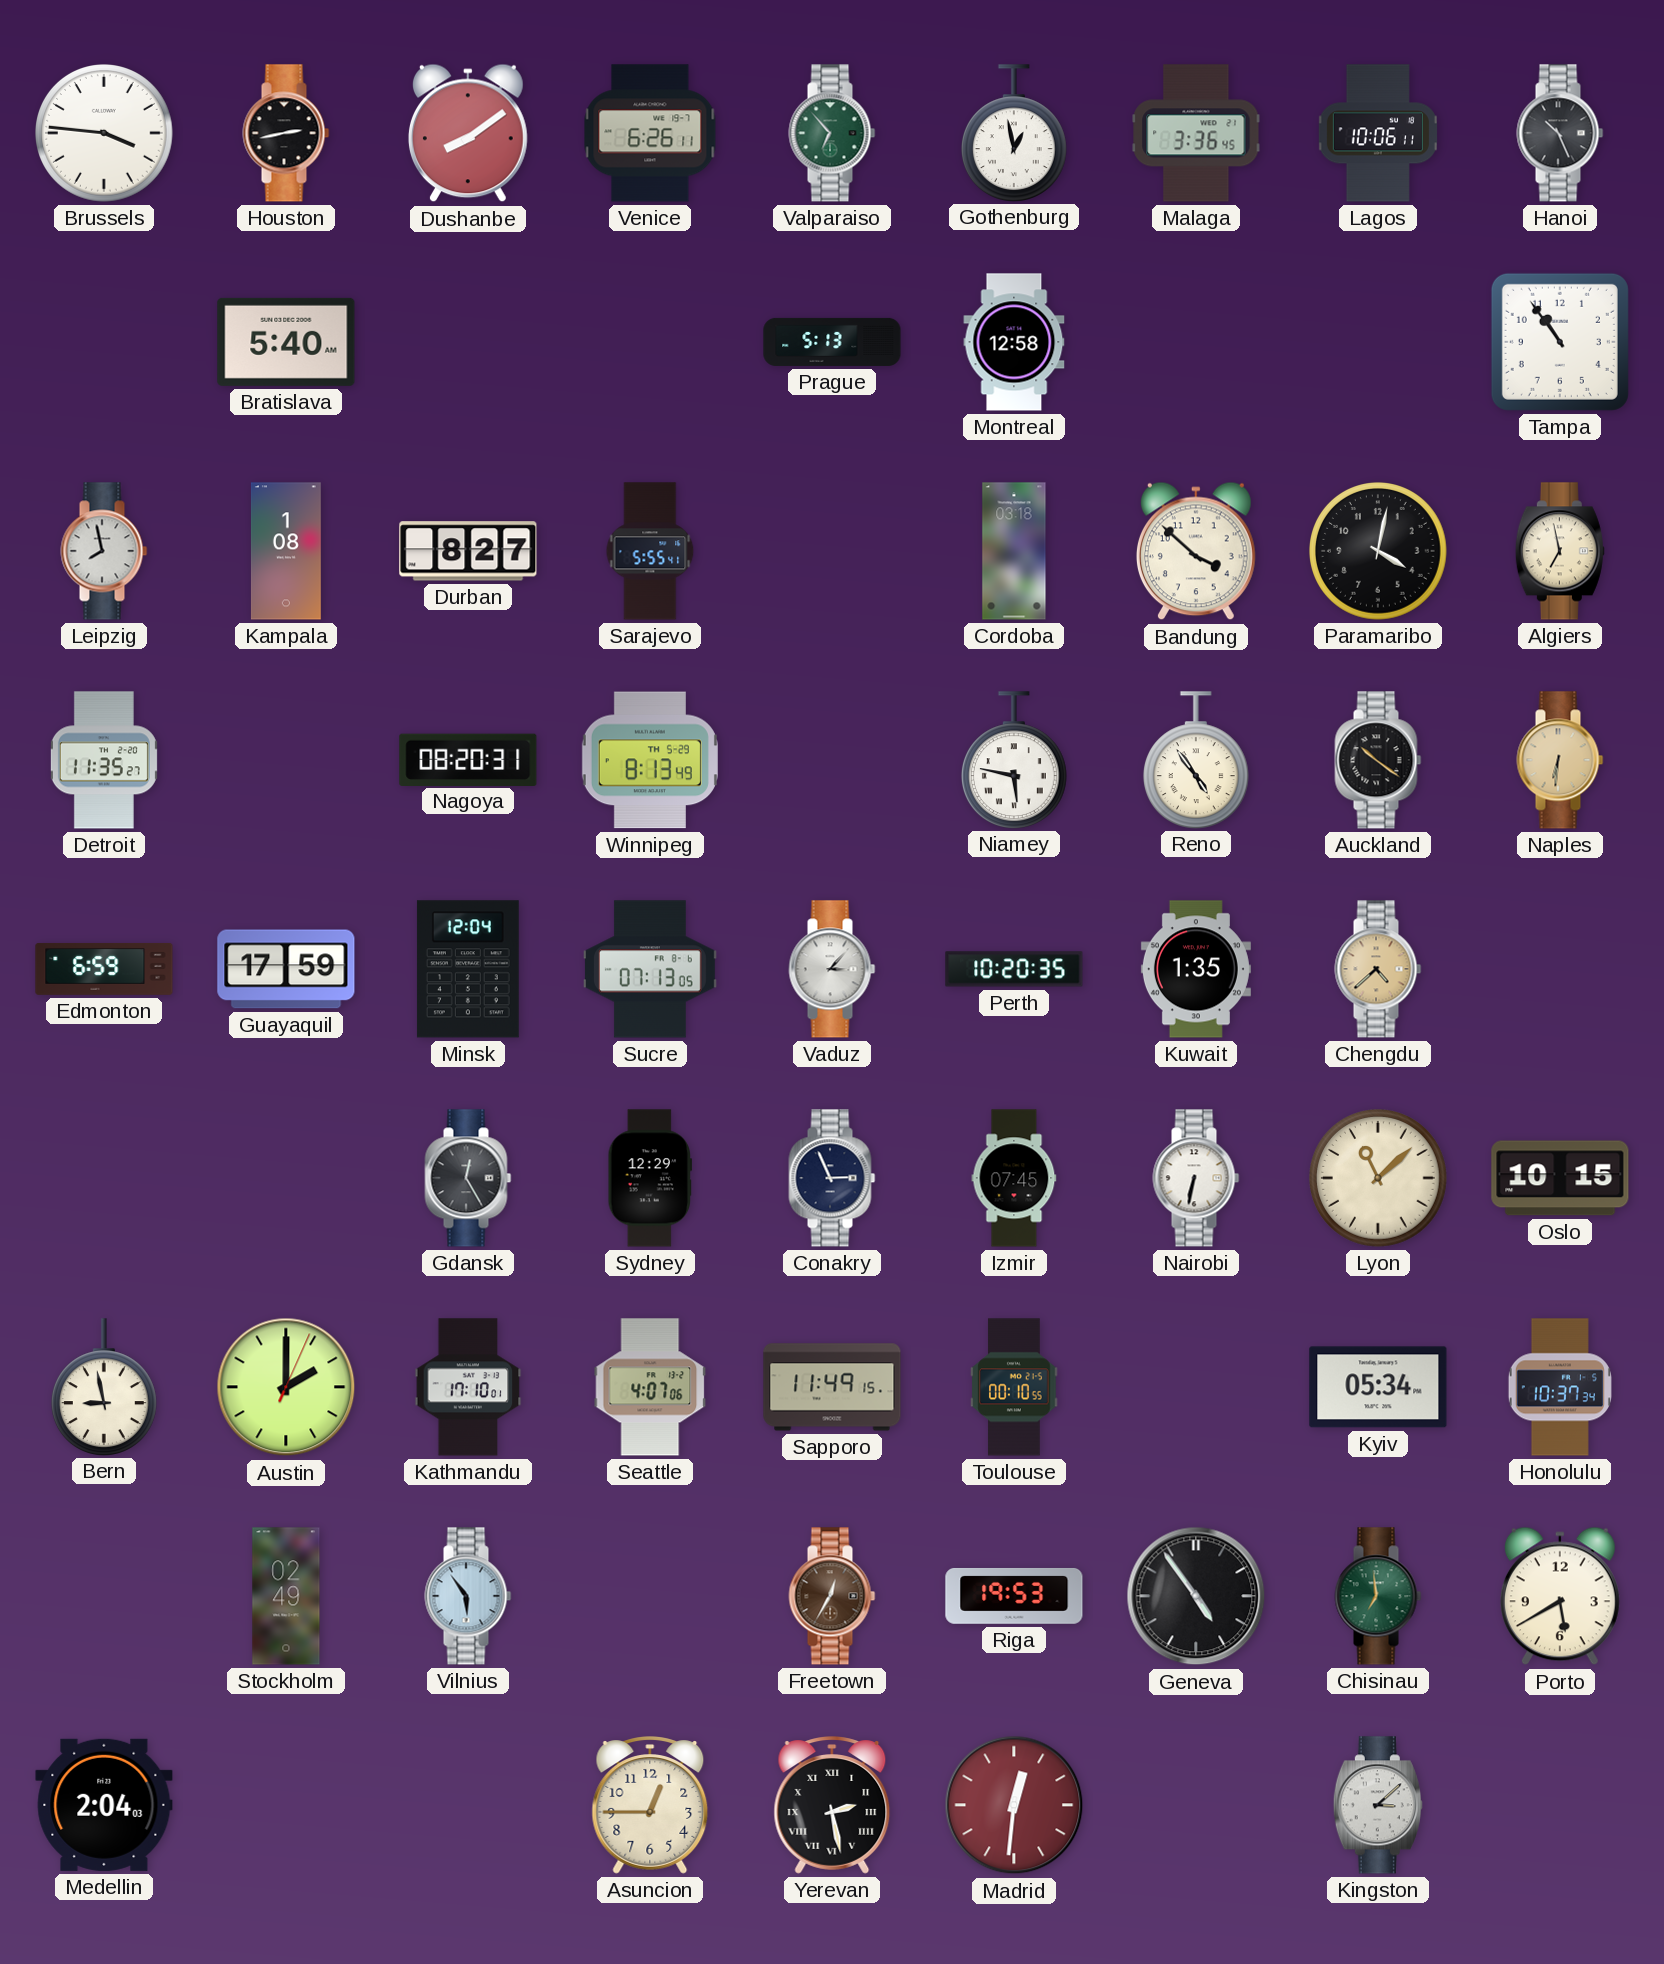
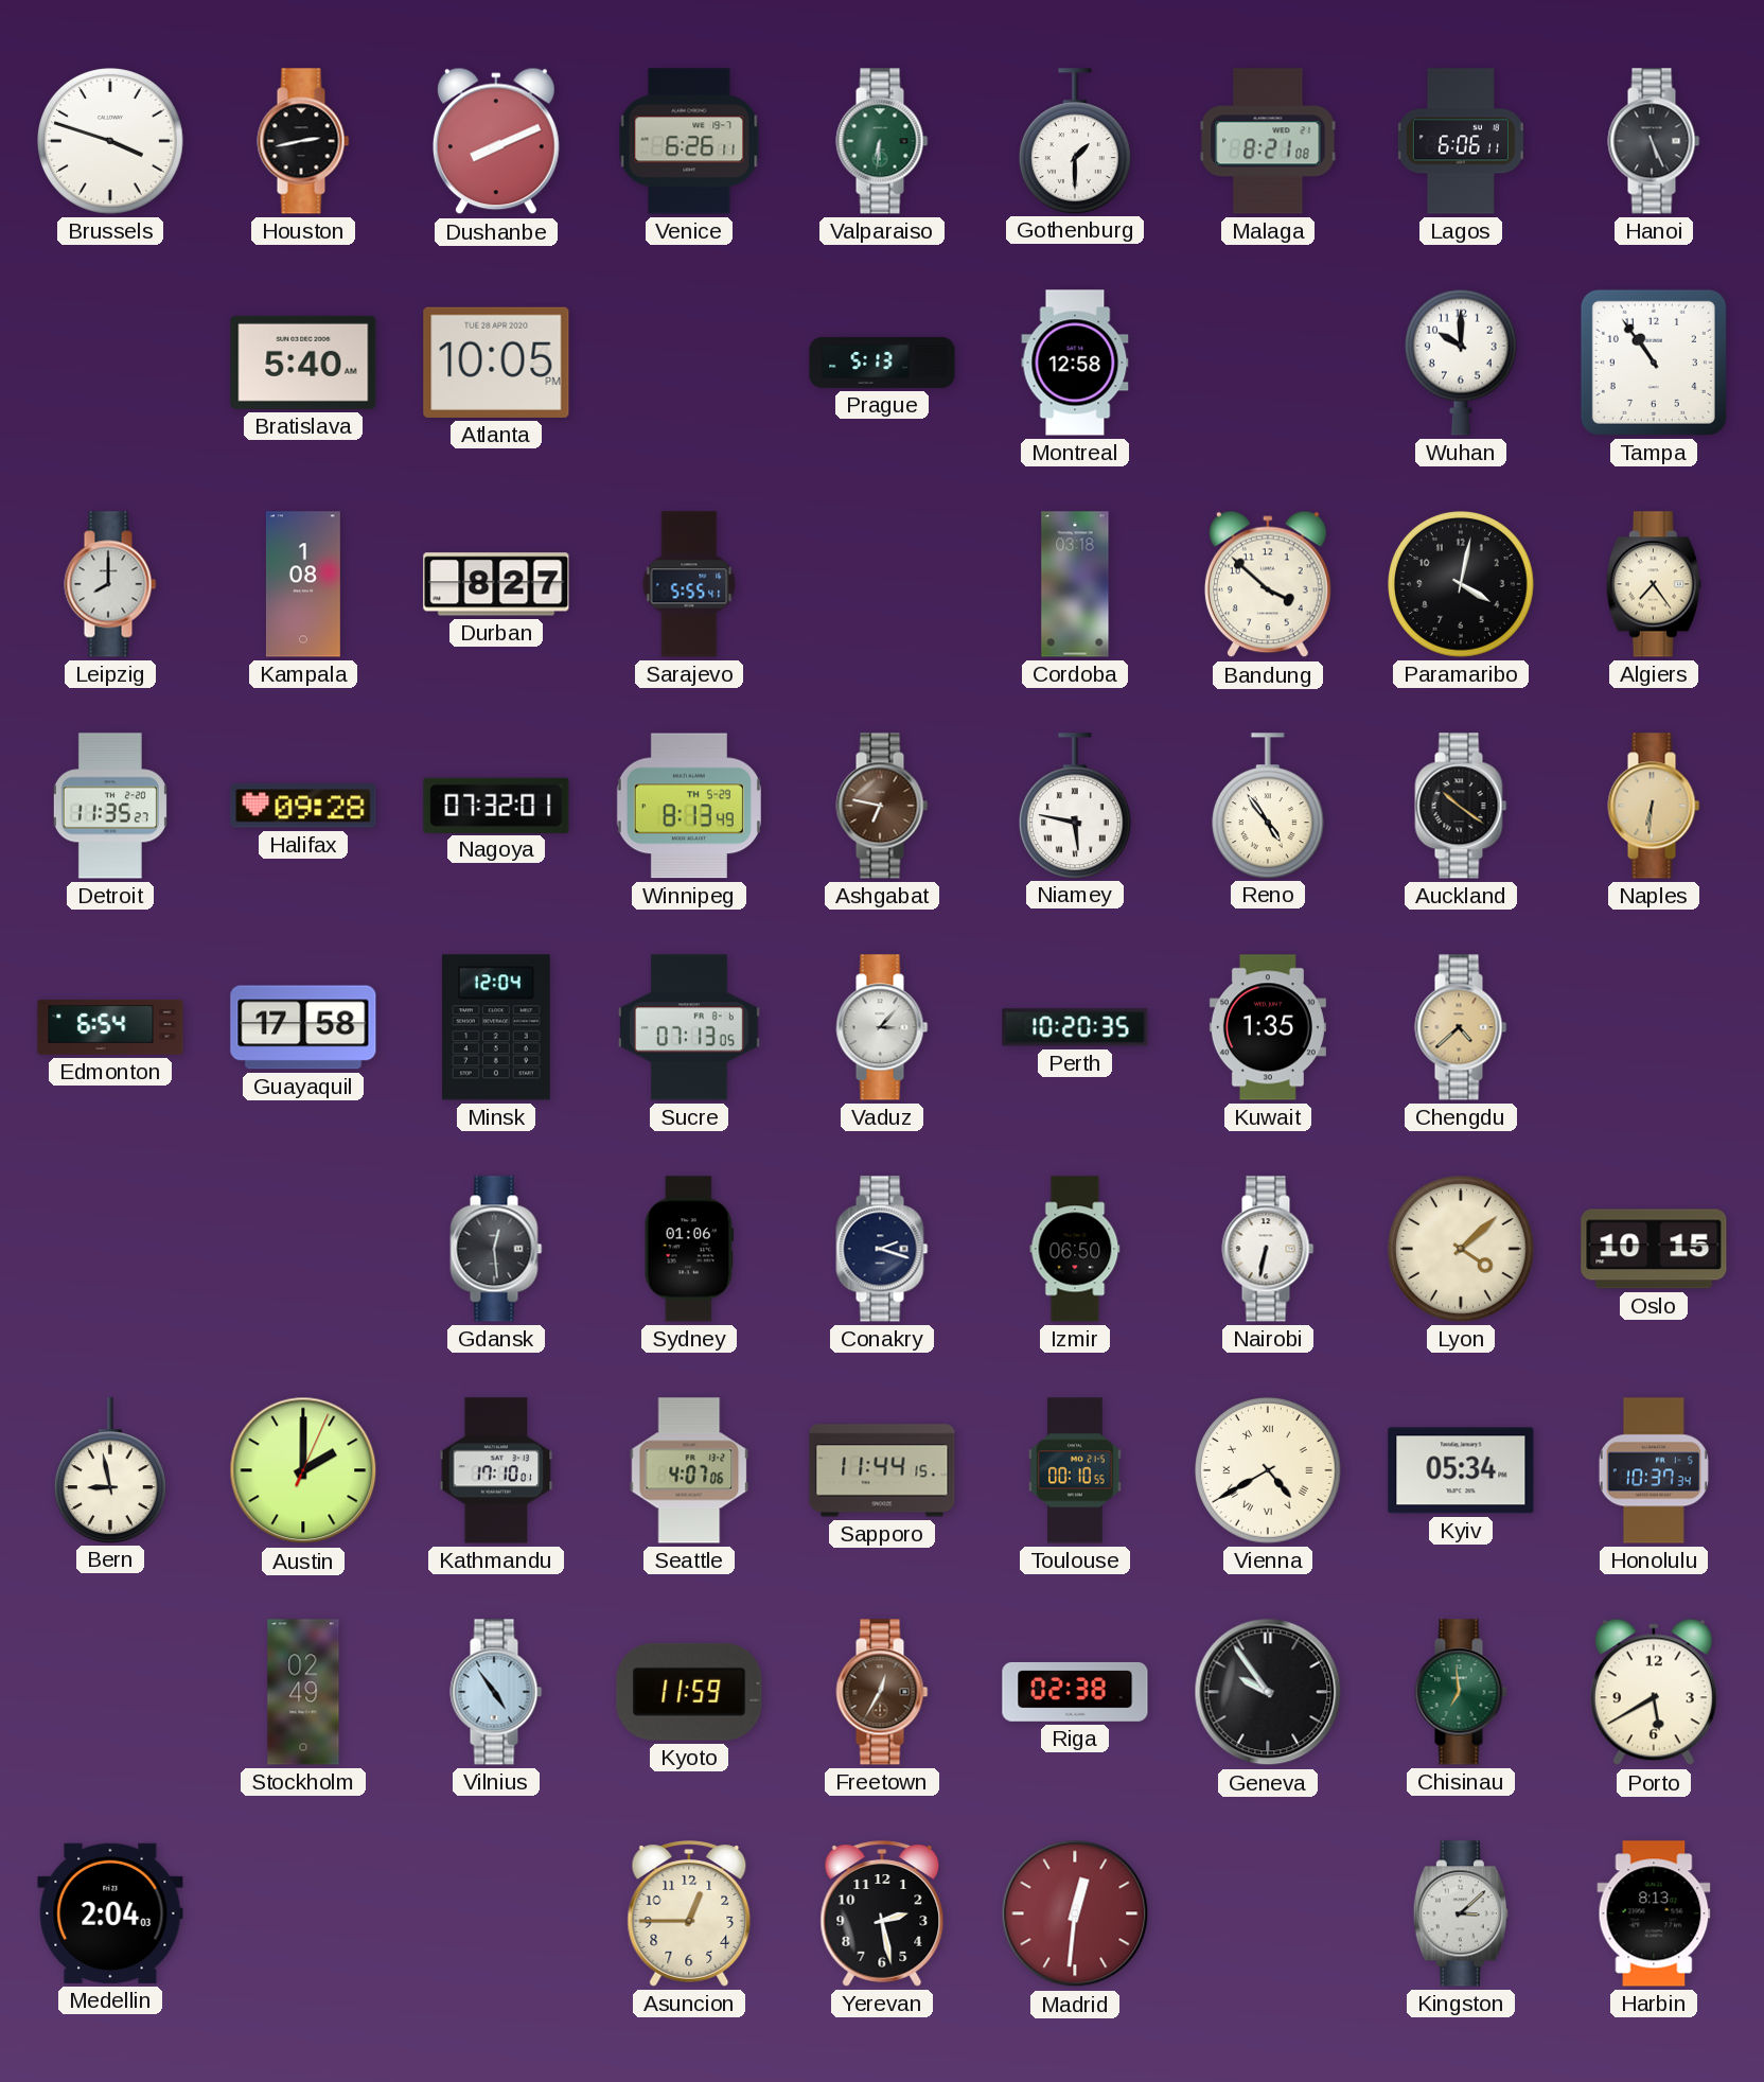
Brussels: 3:46 -> 3:48 (111, 142)
Dushanbe: 8:09 -> 8:11 (496, 141)
Valparaiso: 6:53 -> 6:31 (882, 141)
Gothenburg: 12:58 -> 1:30 (1075, 141)
Malaga: 3:36 -> 8:21 (1268, 141)
Lagos: 10:06 -> 6:06 (1461, 141)
Hanoi: 10:26 -> 5:26 (1654, 141)
Atlanta: none -> 10:05 (496, 363)
Wuhan: none -> 10:00 (1461, 363)
Leipzig: 7:58 -> 8:00 (110, 584)
Algiers: 6:58 -> 7:24 (1654, 584)
Halifax: none -> 09:28 (303, 806)
Nagoya: 08:20 -> 07:32 (496, 805)
Ashgabat: none -> 6:47 (882, 806)
Edmonton: 6:59 -> 6:54 (110, 1027)
Guayaquil: 17:59 -> 17:58 (303, 1027)
Gdansk: 12:25 -> 12:29 (496, 1249)
Sydney: 12:29 -> 01:06 (689, 1249)
Conakry: 2:56 -> 2:18 (882, 1249)
Izmir: 07:45 -> 06:50 (1075, 1249)
Lyon: 11:08 -> 4:08 (1462, 1250)
Sapporo: 11:49 -> 11:44 (882, 1470)
Vienna: none -> 4:40 (1269, 1471)
Vilnius: 5:54 -> 4:54 (496, 1692)
Kyoto: none -> 11:59 (689, 1692)
Riga: 19:53 -> 02:38 (1075, 1692)
Geneva: 4:54 -> 9:54 (1268, 1692)
Yerevan numerals: Roman -> Arabic (882, 1913)
Harbin: none -> 8:13 (1654, 1913)
